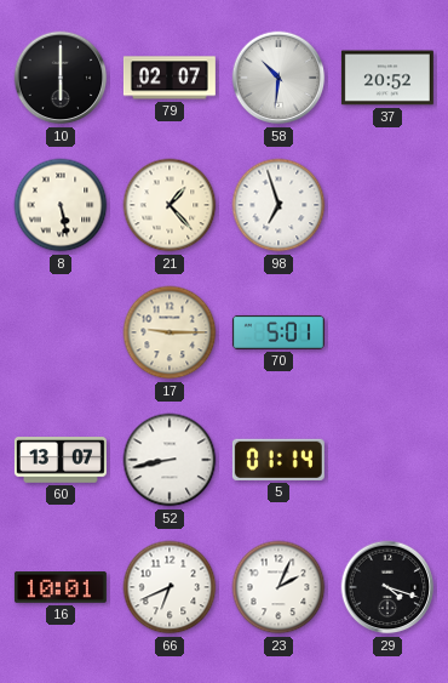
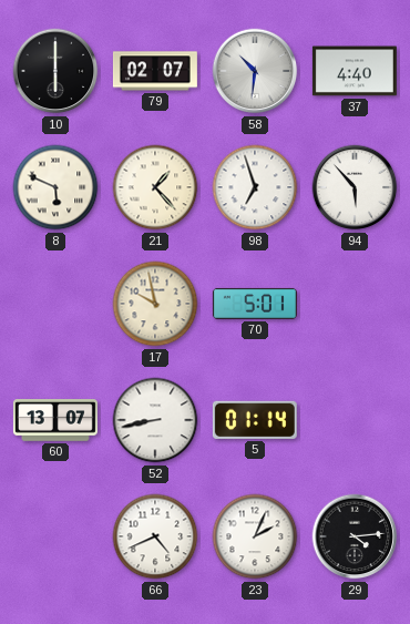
37: 20:52 -> 4:40 (355, 71)
8: 5:28 -> 5:49 (55, 187)
94: none -> 5:53 (355, 187)
17: 9:15 -> 9:58 (155, 304)
16: 10:01 -> none (61, 587)
66: 6:41 -> 4:41 (155, 536)
29: 4:18 -> 4:14 (355, 536)
